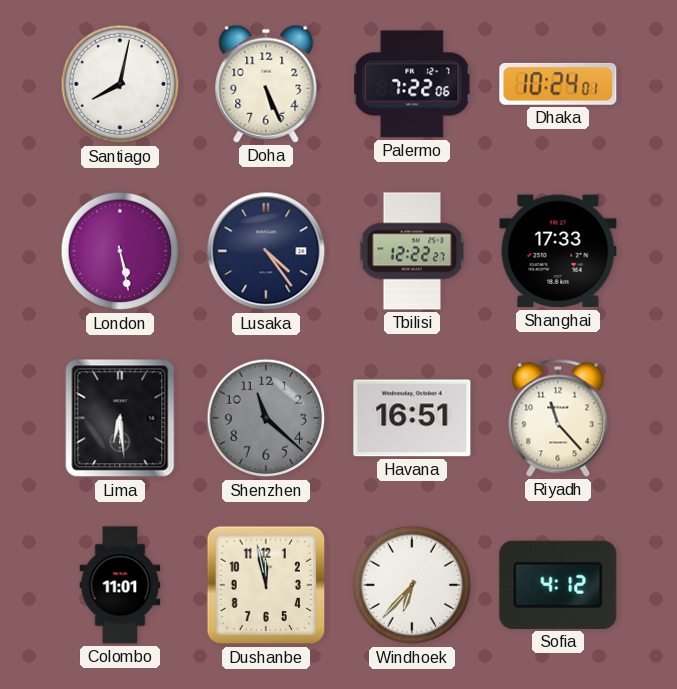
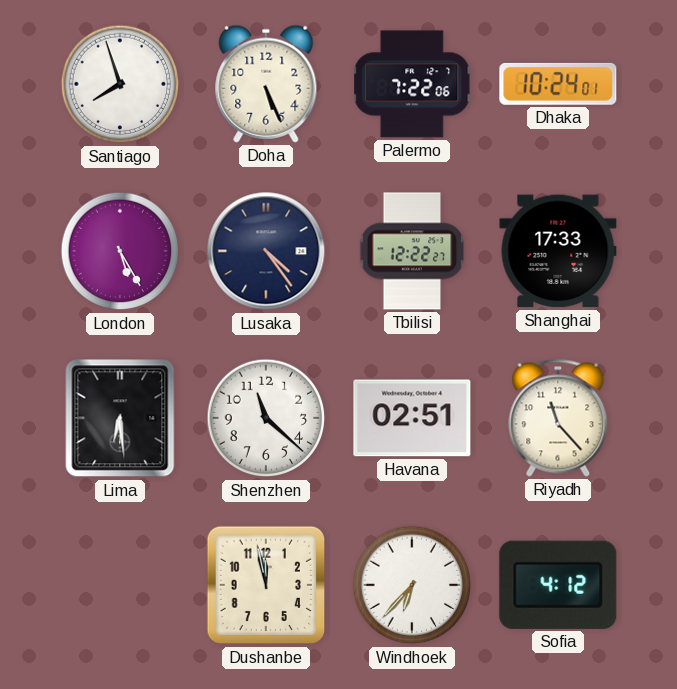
Santiago: 8:02 -> 7:57 (120, 84)
London: 5:28 -> 5:25 (120, 251)
Shenzhen dial: grey -> white (266, 418)
Havana: 16:51 -> 02:51 (412, 418)
Colombo: 11:01 -> none (120, 585)
